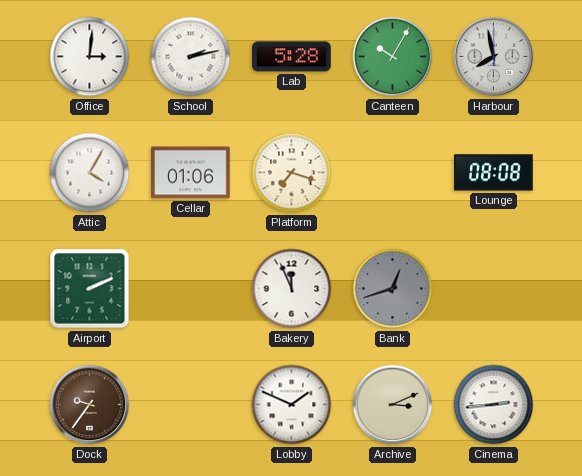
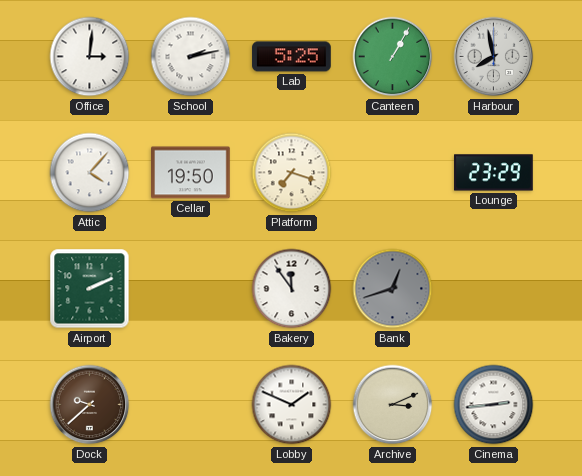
Lab: 5:28 -> 5:25 (292, 57)
Canteen: 10:05 -> 1:05 (393, 57)
Attic: 4:05 -> 4:07 (90, 173)
Cellar: 01:06 -> 19:50 (191, 173)
Lounge: 08:08 -> 23:29 (494, 173)
Bakery: 11:56 -> 11:54 (292, 289)
Dock: 9:36 -> 9:38 (90, 405)
